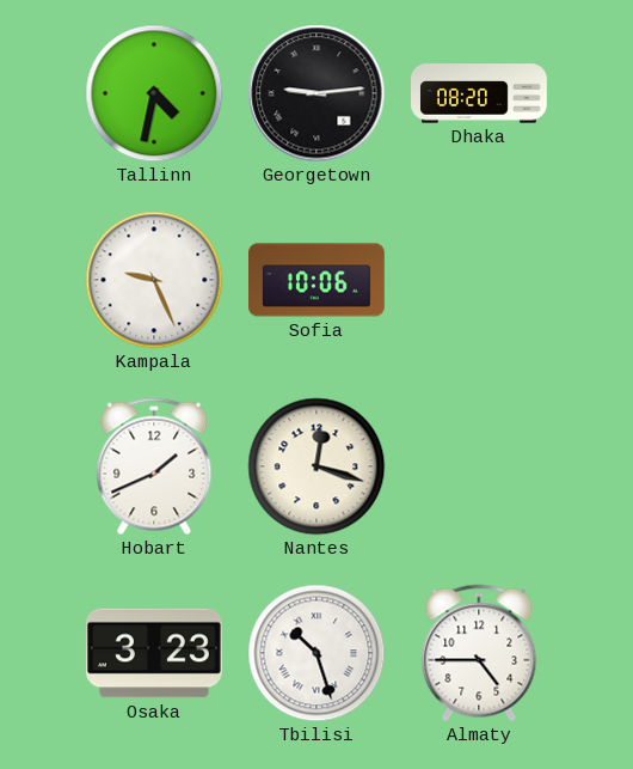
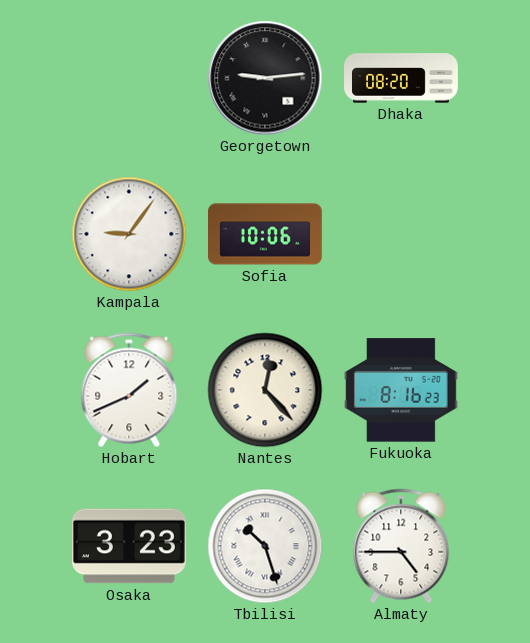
Tallinn: 4:32 -> none (154, 93)
Kampala: 9:26 -> 9:06 (129, 234)
Nantes: 12:18 -> 12:23 (265, 390)
Fukuoka: none -> 8:16 (401, 390)
